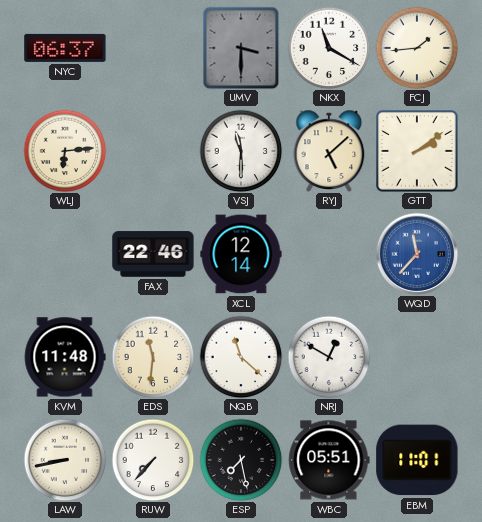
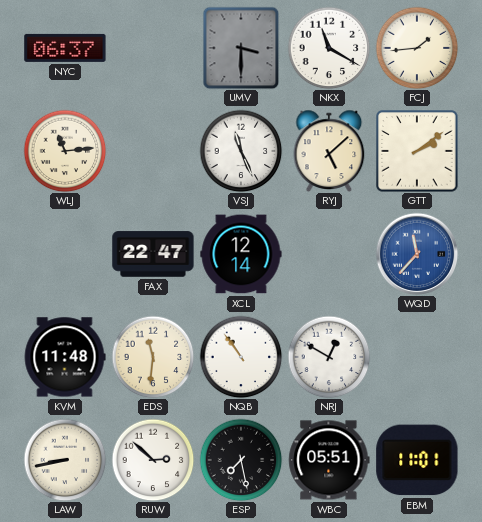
WLJ: 6:14 -> 11:14 (65, 151)
VSJ: 11:30 -> 11:26 (241, 151)
FAX: 22:46 -> 22:47 (153, 254)
NQB: 11:22 -> 10:54 (241, 357)
RUW: 7:37 -> 2:52 (153, 460)
